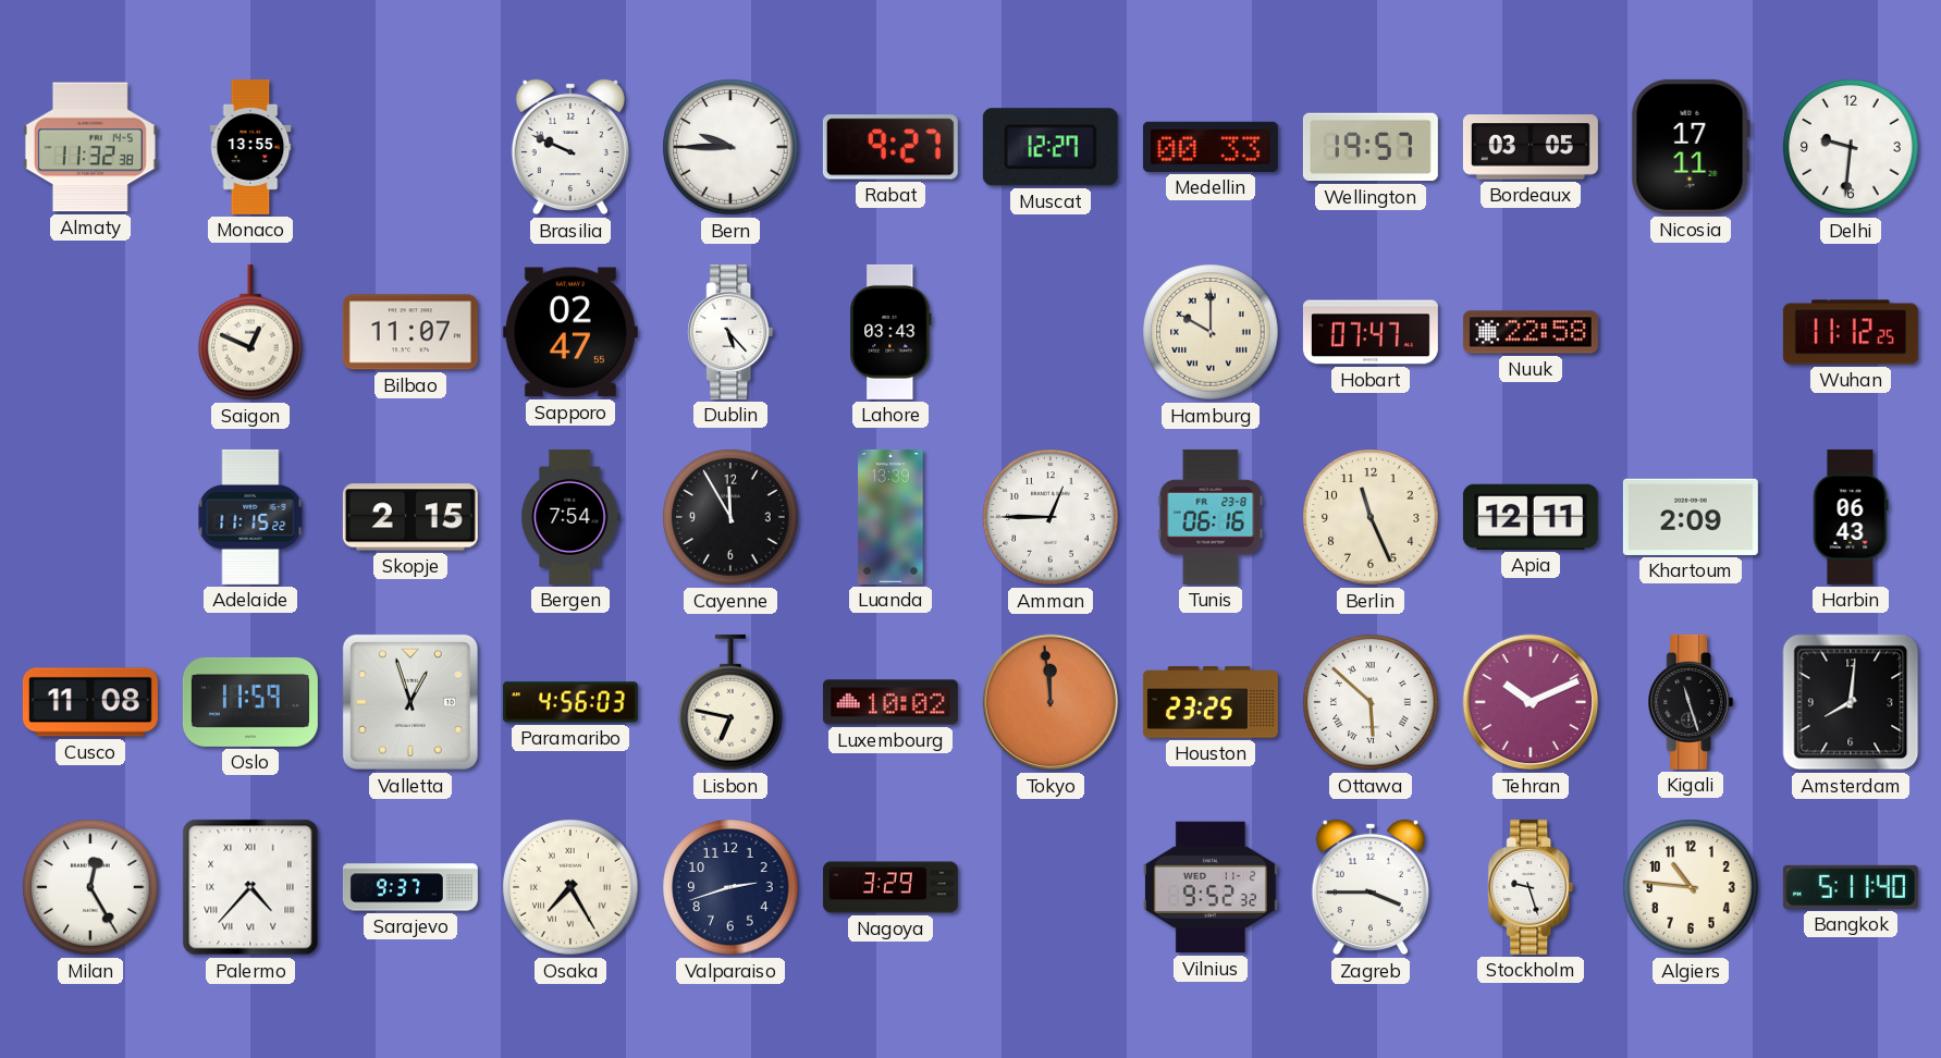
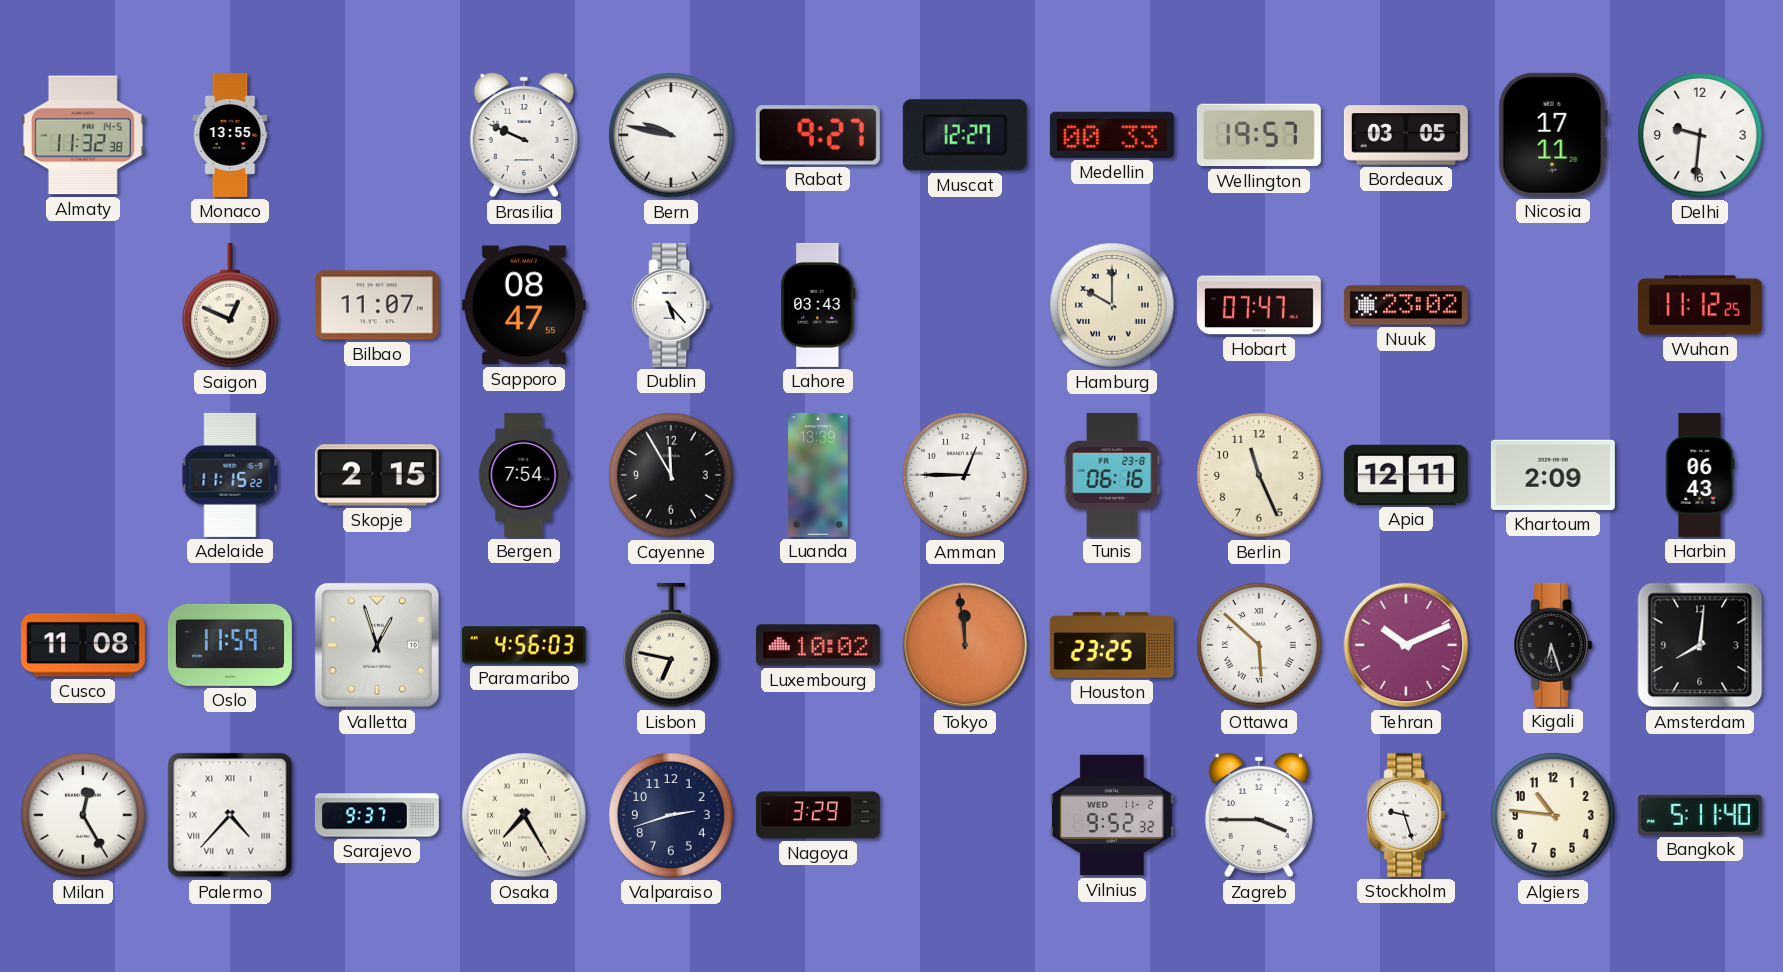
Bern: 9:45 -> 9:47 (671, 135)
Sapporo: 02:47 -> 08:47 (524, 305)
Nuuk: 22:58 -> 23:02 (1406, 305)
Kigali: 11:27 -> 6:27 (1553, 645)
